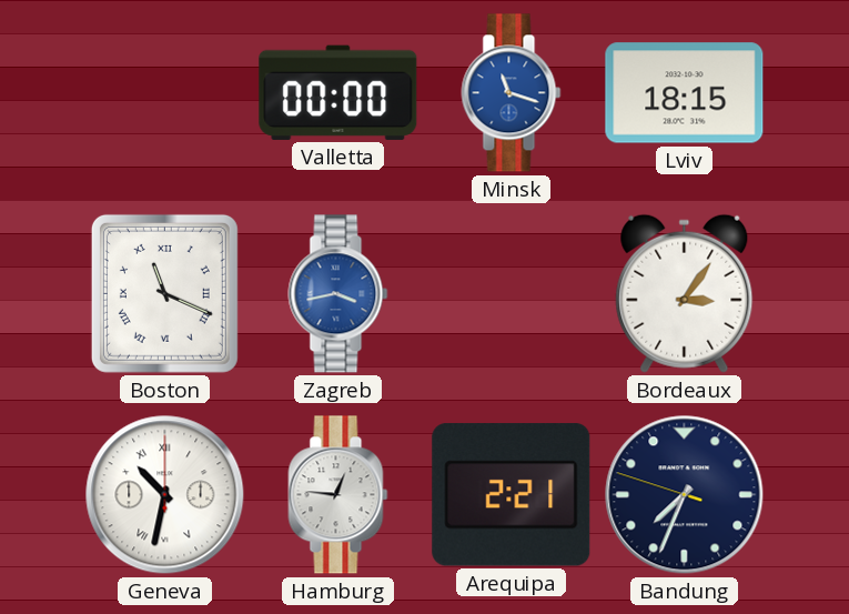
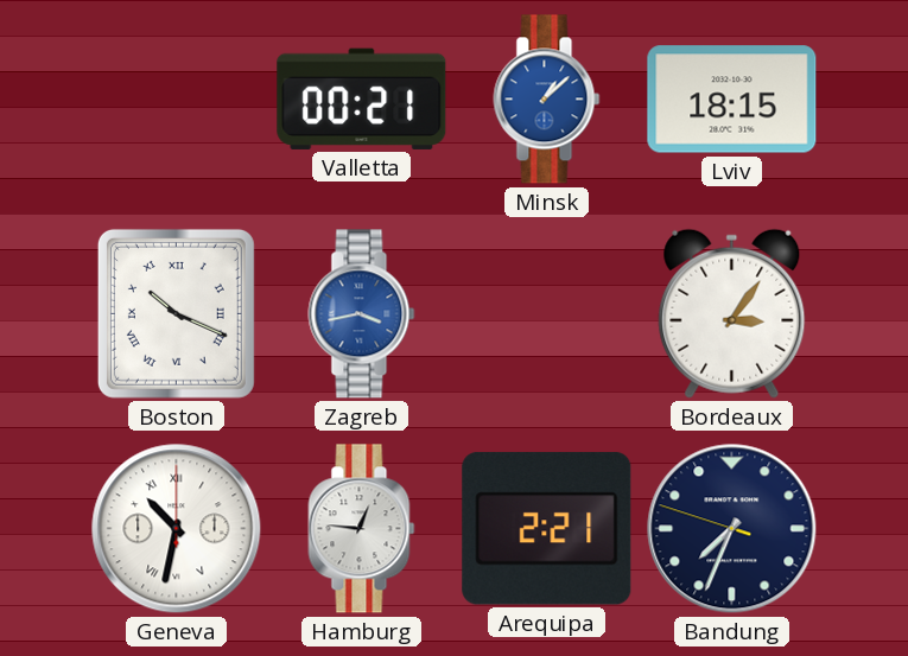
Valletta: 00:00 -> 00:21 (362, 98)
Minsk: 11:18 -> 1:08 (547, 100)
Boston: 11:19 -> 10:19 (176, 313)
